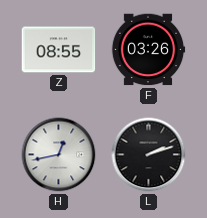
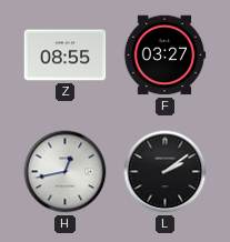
F: 03:26 -> 03:27 (164, 56)
L: 2:12 -> 2:09 (166, 172)
